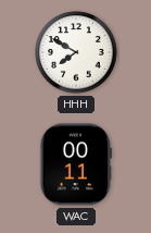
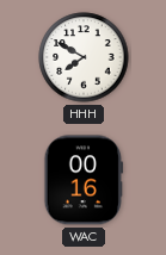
WAC: 00:11 -> 00:16 (82, 180)
